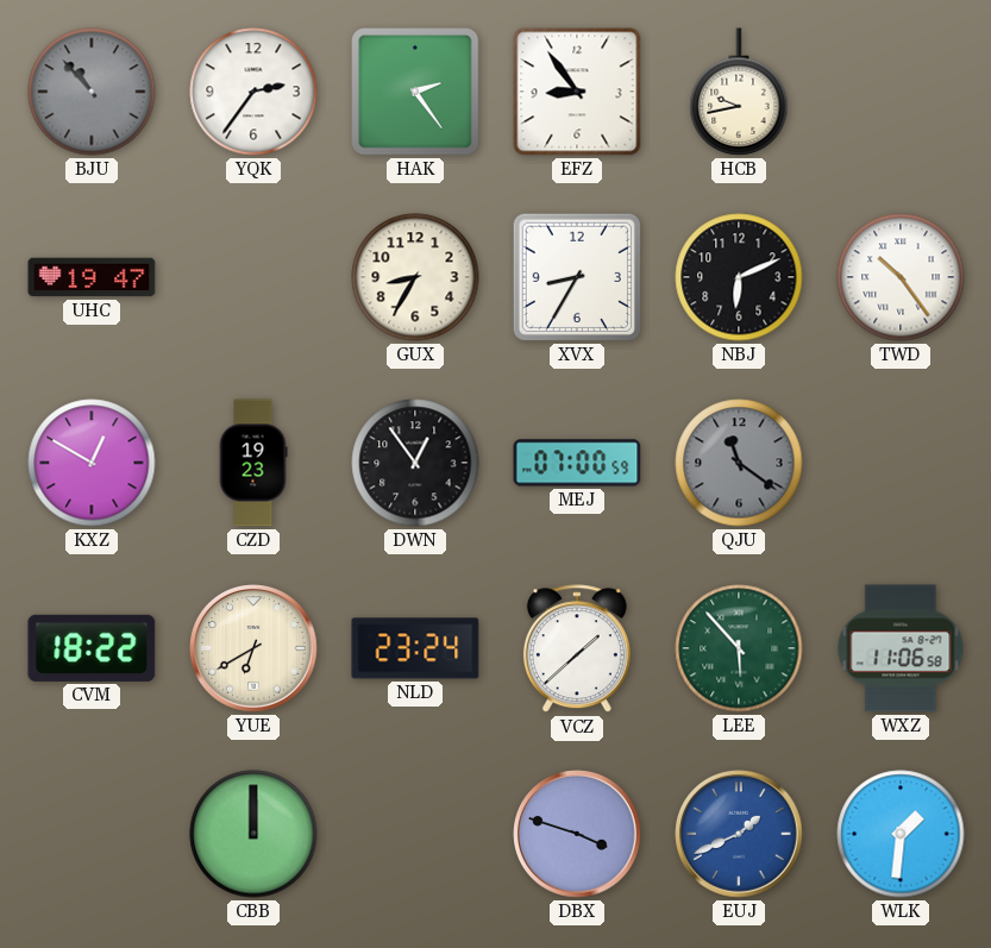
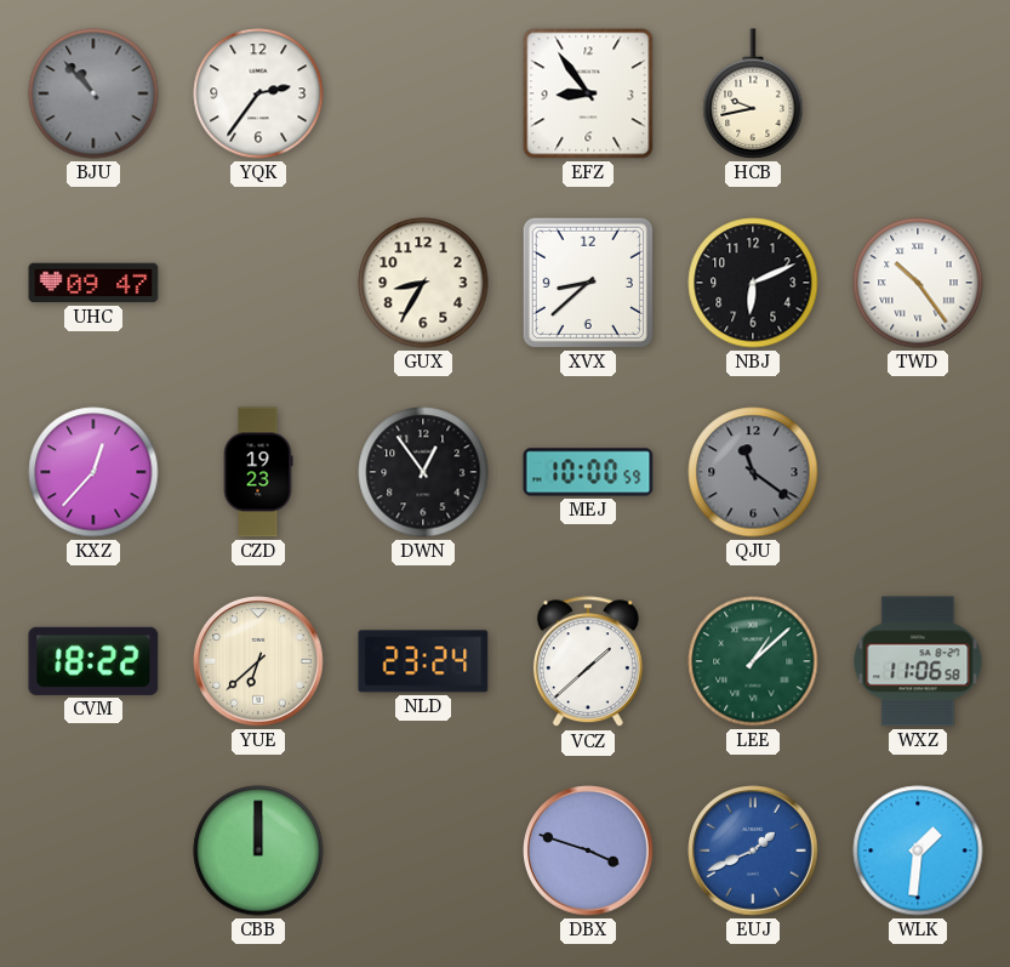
HAK: 2:24 -> none (415, 92)
UHC: 19:47 -> 09:47 (93, 283)
XVX: 8:35 -> 8:38 (588, 283)
KXZ: 12:50 -> 12:37 (93, 472)
MEJ: 07:00 -> 10:00 (588, 472)
YUE: 6:40 -> 6:38 (259, 662)
LEE: 5:53 -> 1:08 (753, 661)
